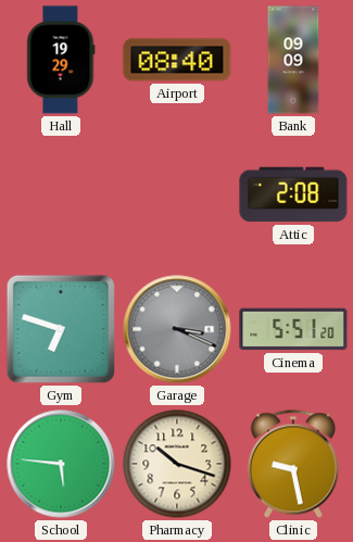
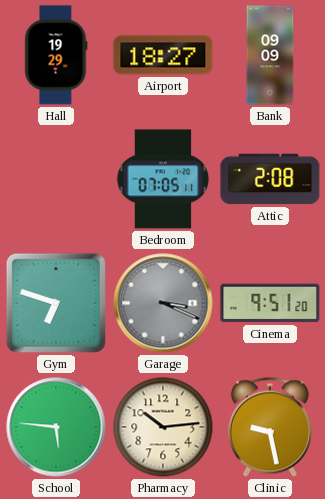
Airport: 08:40 -> 18:27 (163, 55)
Bedroom: none -> 07:05 (163, 179)
Cinema: 5:51 -> 9:51 (270, 303)
Pharmacy: 10:18 -> 10:14 (163, 427)
